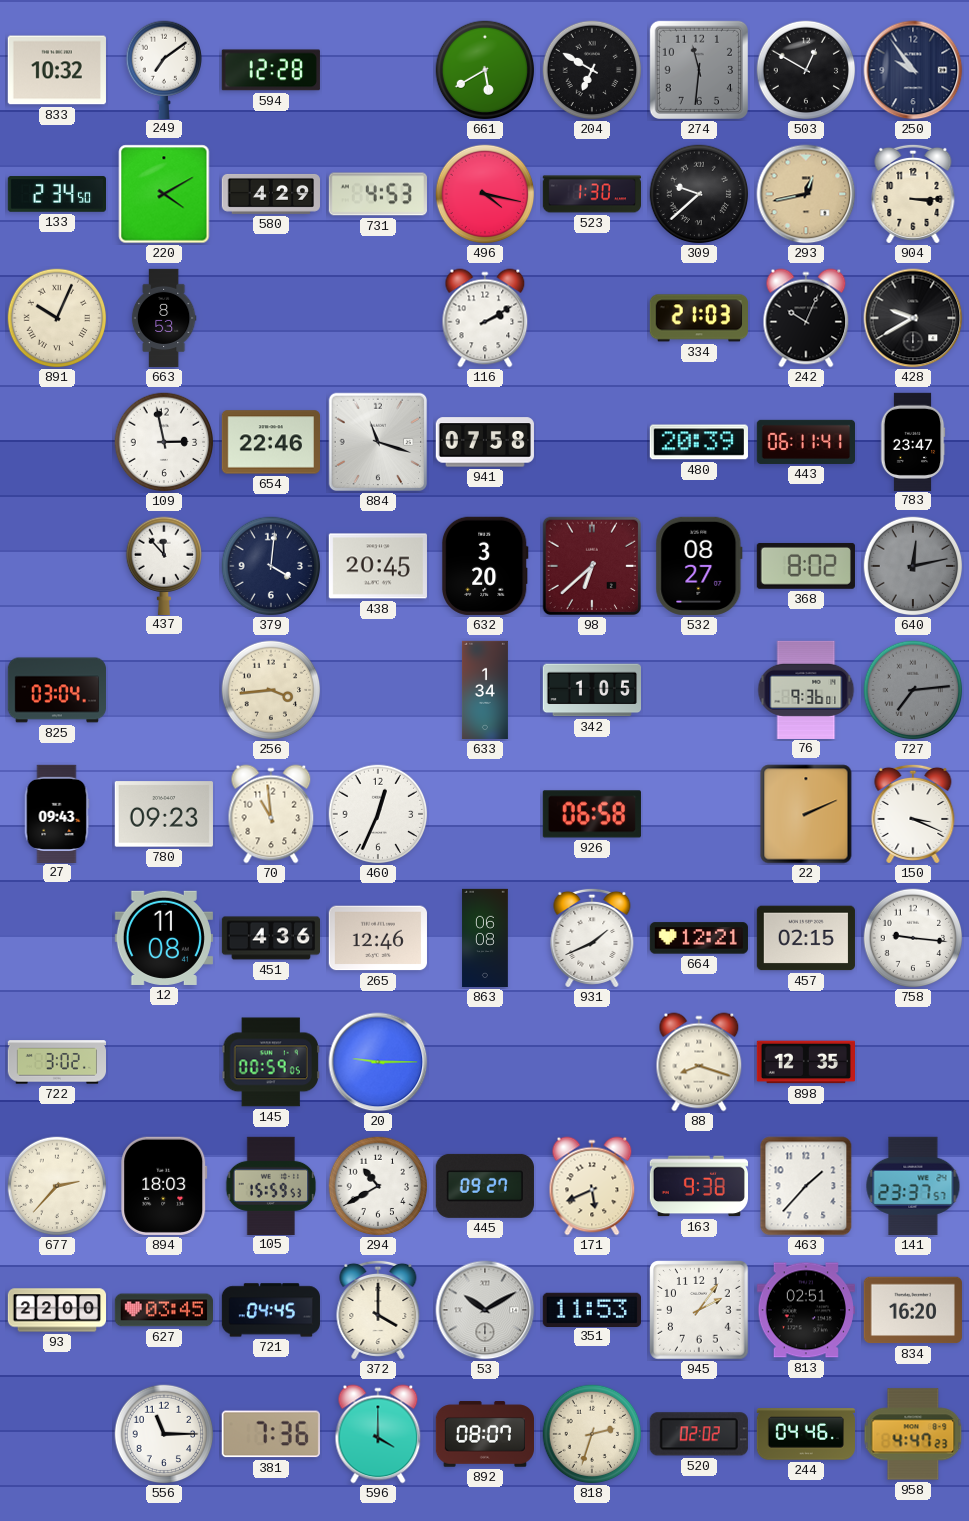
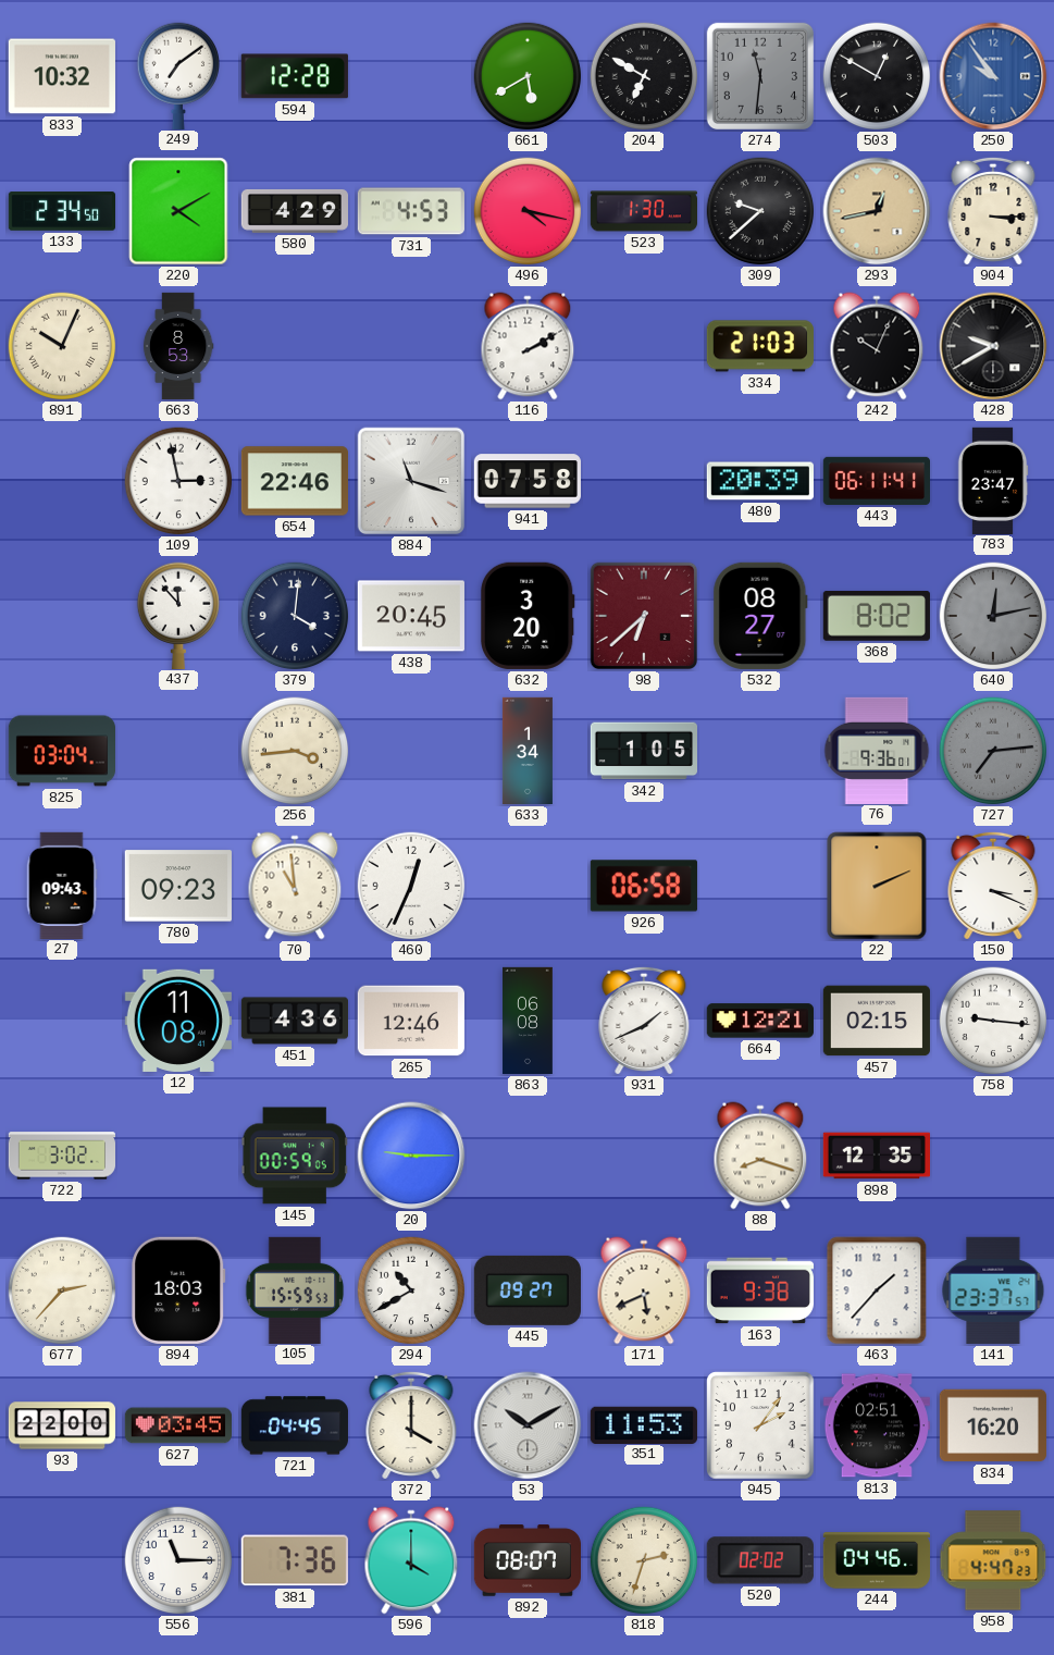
250 dial: navy -> blue (993, 76)
